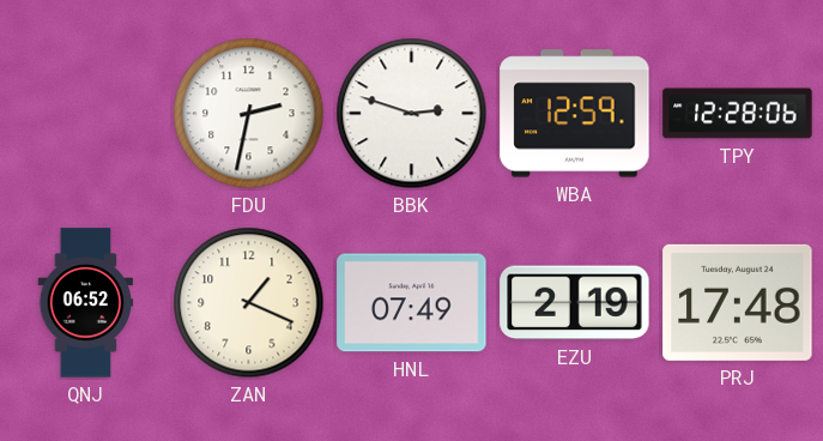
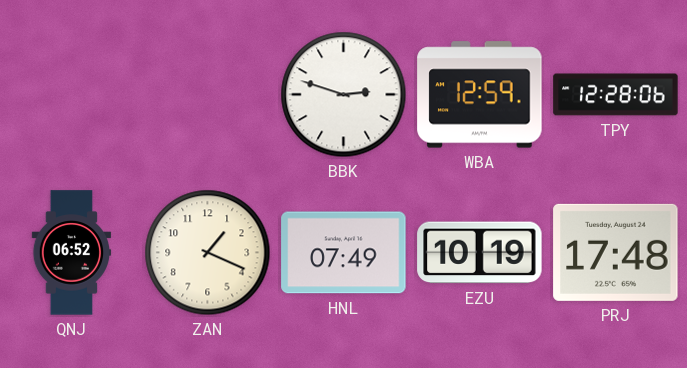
FDU: 2:32 -> none (249, 114)
EZU: 2:19 -> 10:19 (480, 253)
